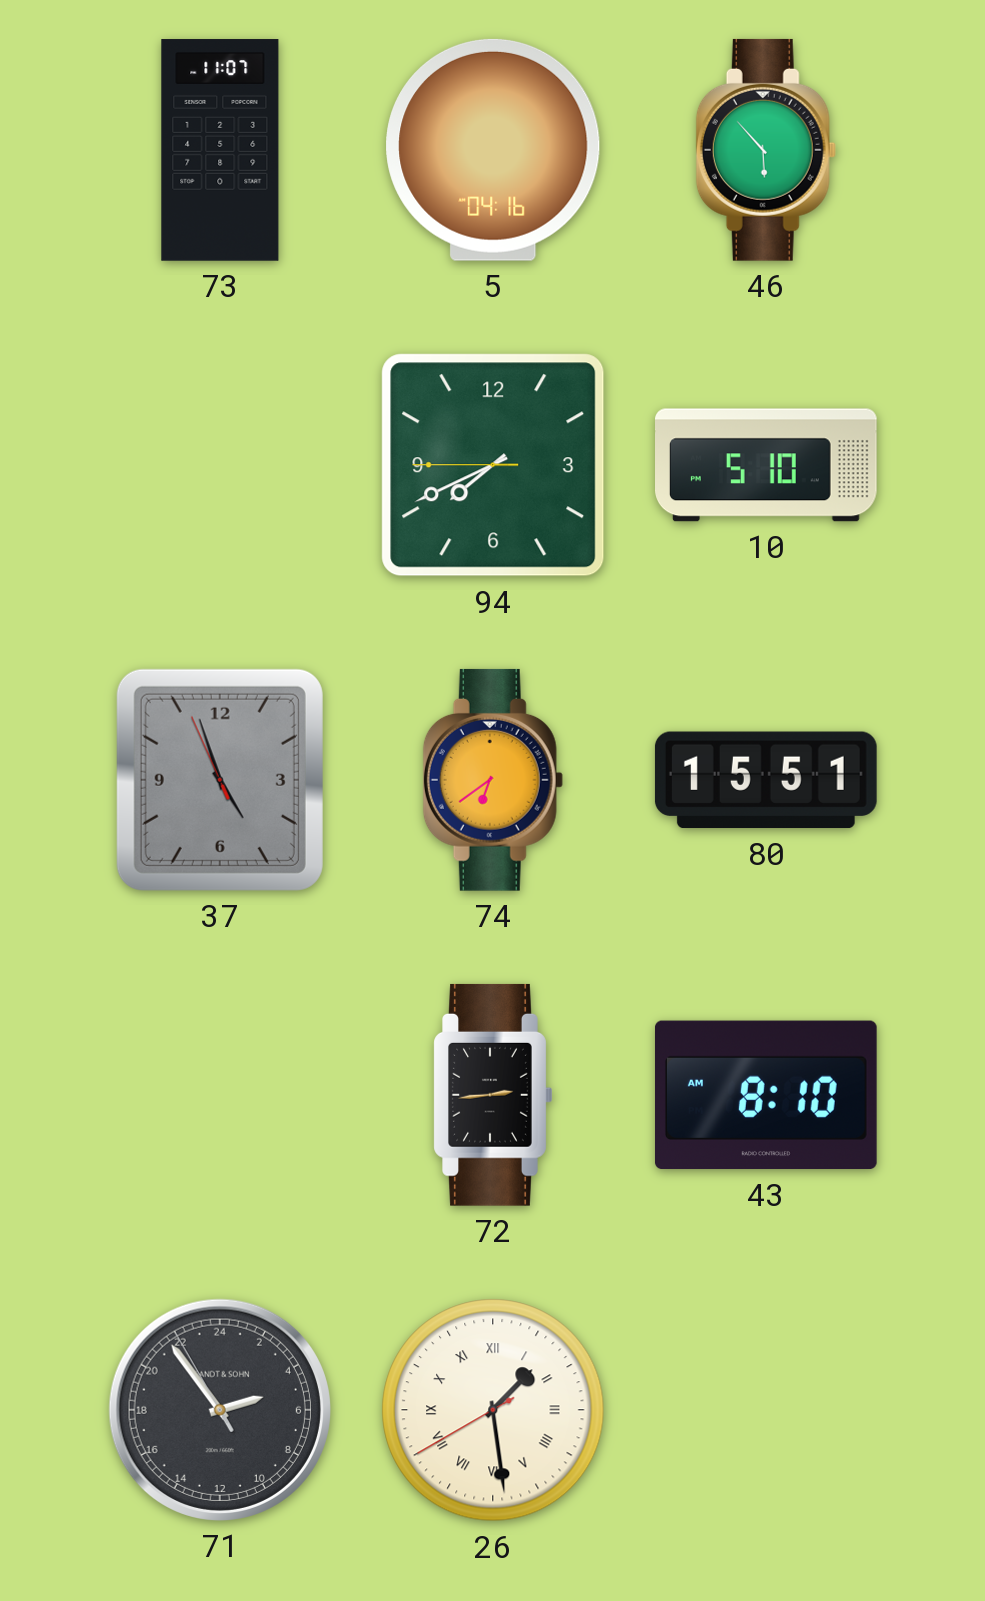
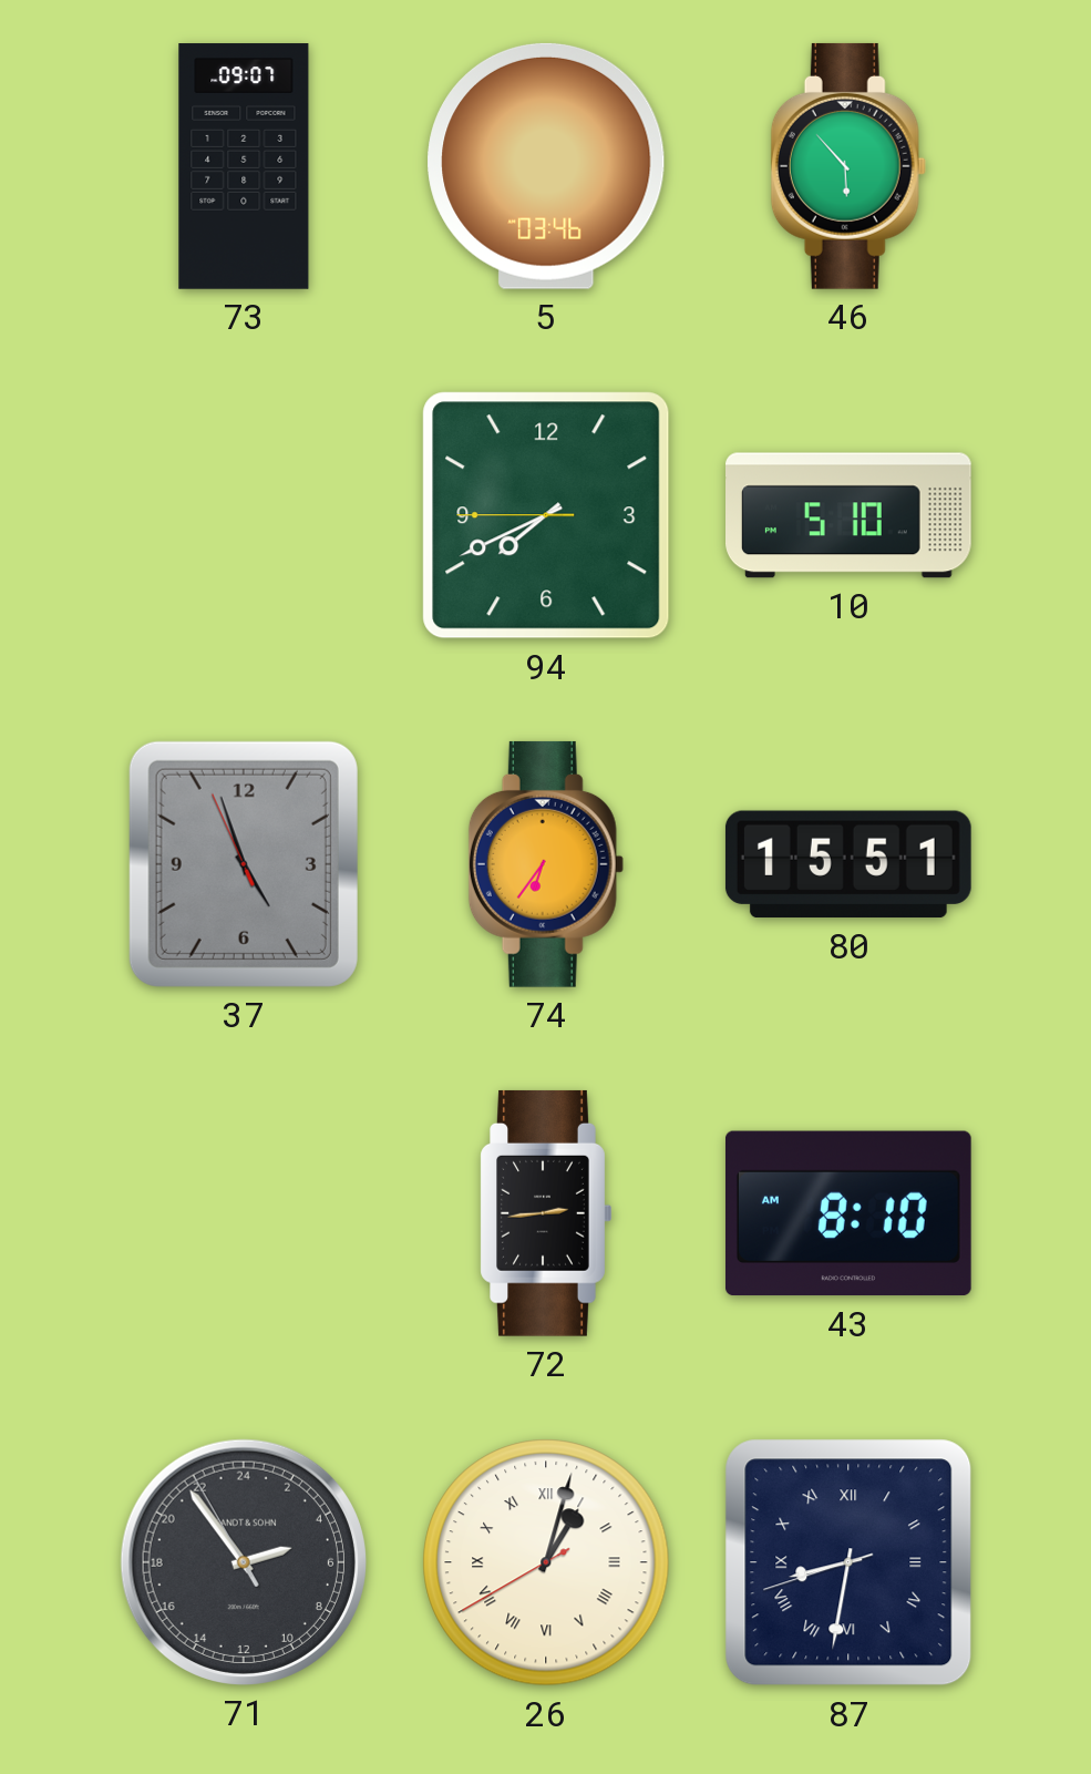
73: 11:07 -> 09:07 (244, 166)
5: 04:16 -> 03:46 (546, 166)
74: 6:39 -> 6:36 (546, 864)
26: 1:28 -> 1:02 (546, 1562)
87: none -> 8:31 (848, 1562)
